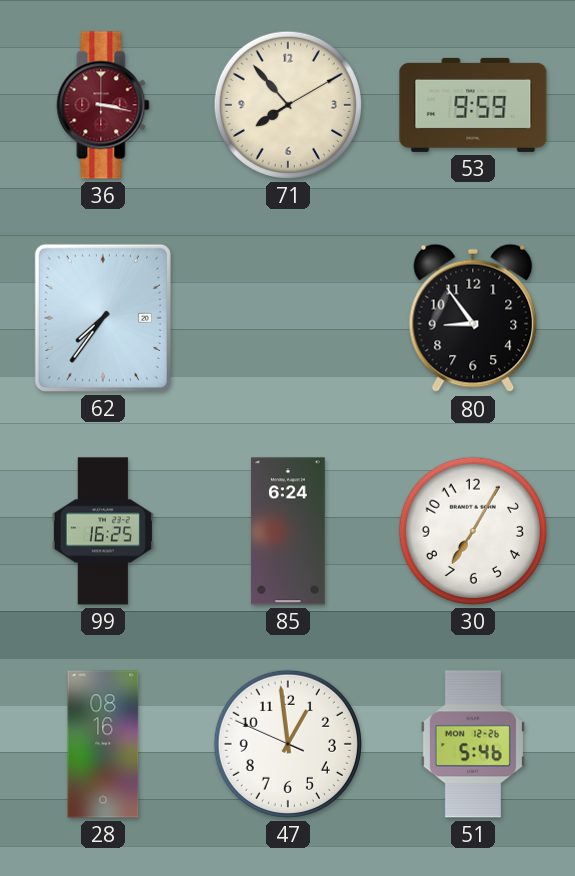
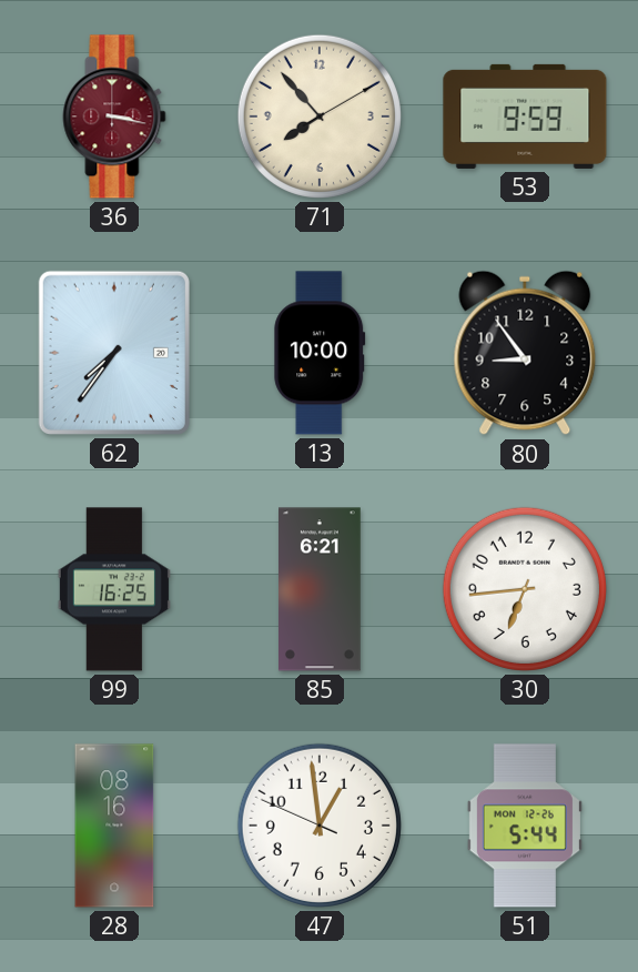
13: none -> 10:00 (320, 353)
85: 6:24 -> 6:21 (321, 589)
30: 7:05 -> 6:44 (525, 589)
51: 5:46 -> 5:44 (525, 826)
